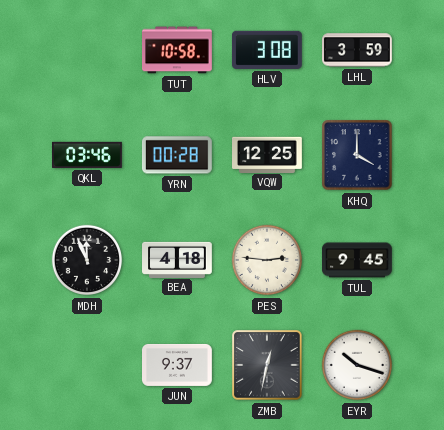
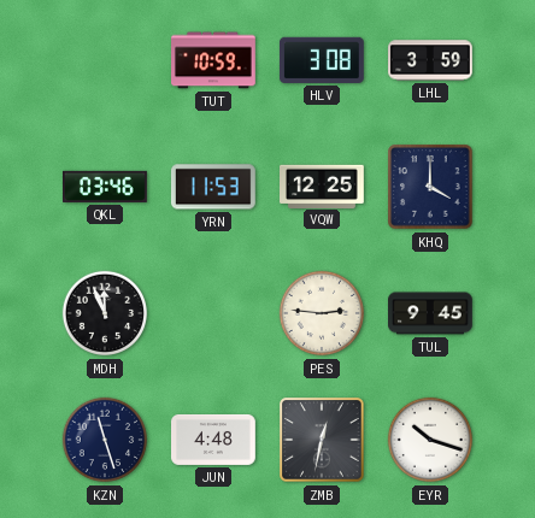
TUT: 10:58 -> 10:59 (214, 60)
YRN: 00:28 -> 11:53 (213, 187)
BEA: 4:18 -> none (178, 259)
KZN: none -> 11:27 (105, 440)
JUN: 9:37 -> 4:48 (214, 440)
